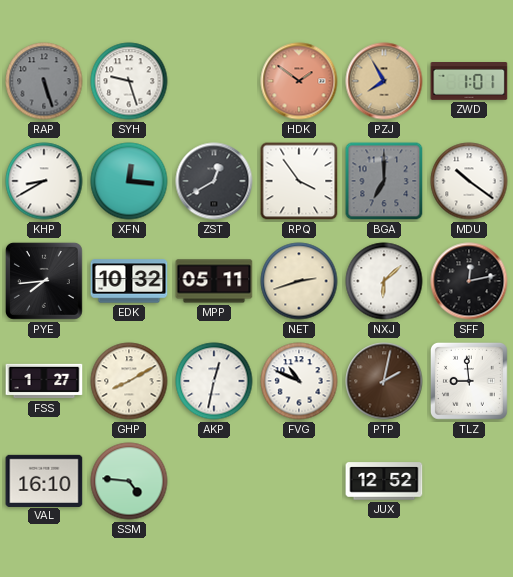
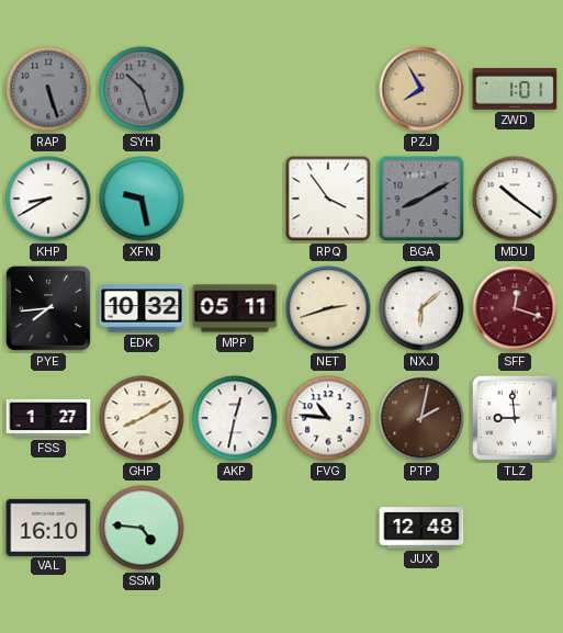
SYH: 9:27 -> 10:27 (142, 89)
SYH dial: white -> grey (142, 89)
HDK: 1:51 -> none (299, 81)
XFN: 12:16 -> 9:28 (142, 199)
ZST: 12:40 -> none (214, 181)
BGA: 7:00 -> 8:10 (421, 199)
SFF: 12:13 -> 12:18 (515, 308)
SFF dial: black -> burgundy (515, 308)
FVG: 10:49 -> 10:46 (328, 418)
JUX: 12:52 -> 12:48 (421, 528)
